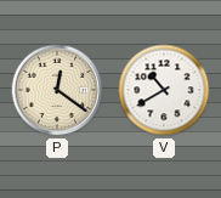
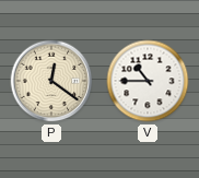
V: 10:40 -> 10:45 (148, 81)
